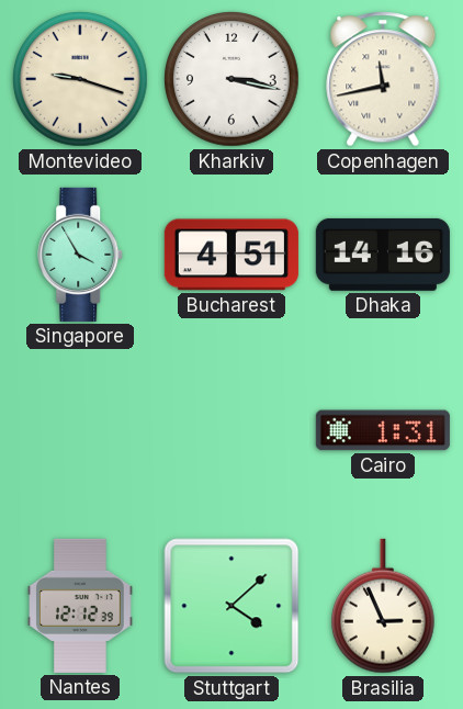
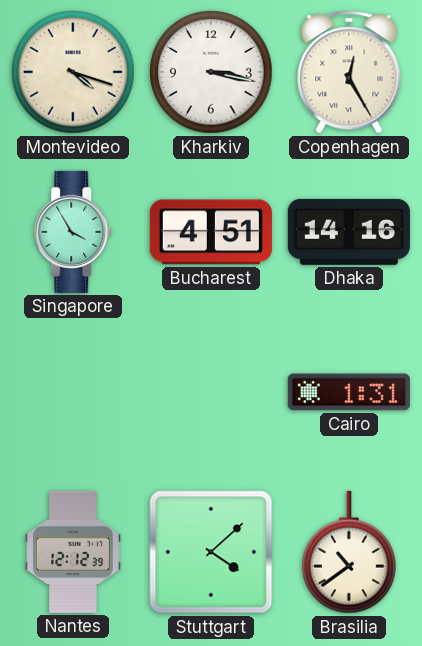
Montevideo: 9:18 -> 4:18 (73, 72)
Copenhagen: 11:43 -> 12:25 (349, 72)
Brasilia: 2:56 -> 10:39 (350, 552)
